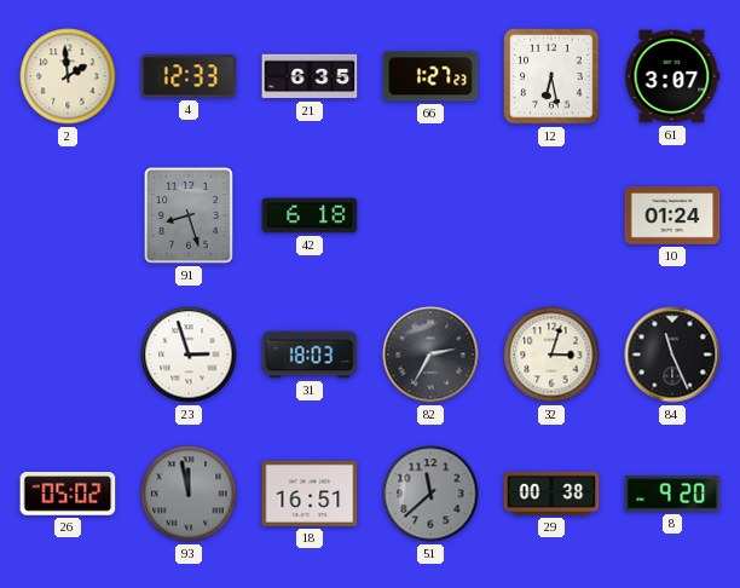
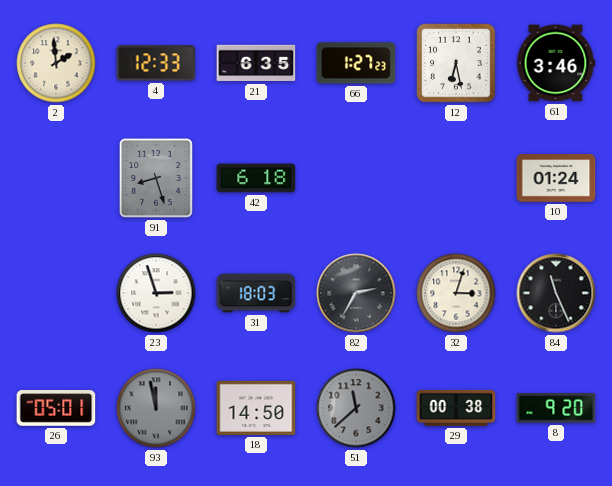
61: 3:07 -> 3:46 (556, 63)
26: 05:02 -> 05:01 (56, 408)
18: 16:51 -> 14:50 (256, 408)
